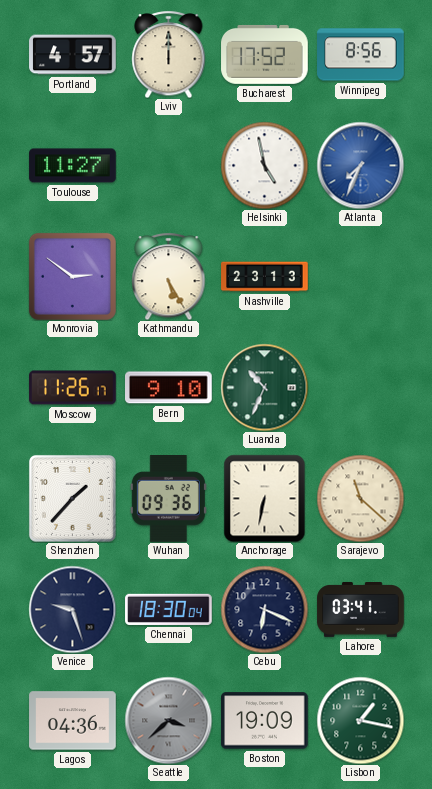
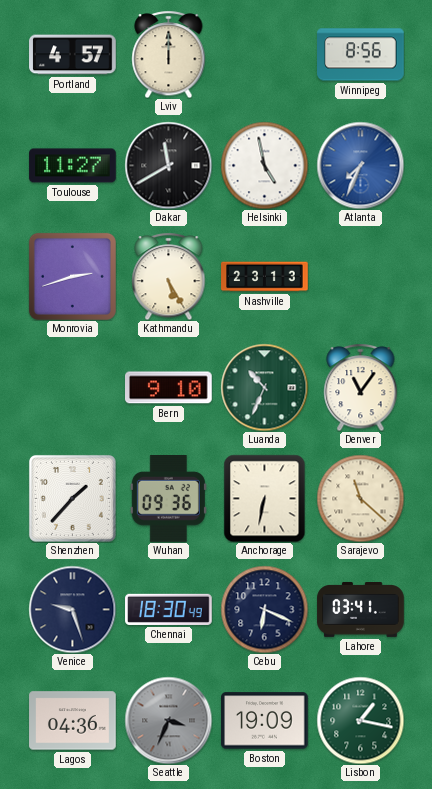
Bucharest: 17:52 -> none (265, 54)
Dakar: none -> 11:40 (168, 165)
Monrovia: 2:51 -> 2:42 (72, 276)
Moscow: 11:26 -> none (73, 388)
Denver: none -> 11:06 (361, 387)
Chennai: 18:30:04 -> 18:30:49 (169, 609)
Seattle: 3:38 -> 3:34 (168, 720)
